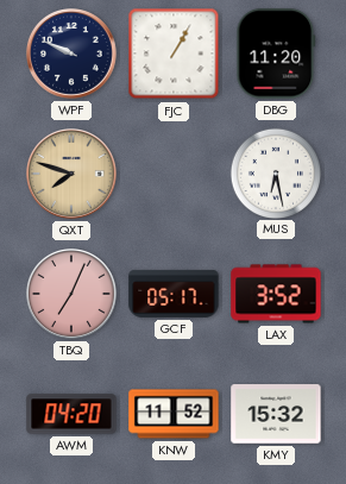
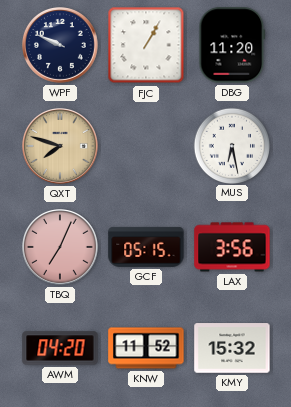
GCF: 05:17 -> 05:15 (146, 247)
LAX: 3:52 -> 3:56 (232, 247)
